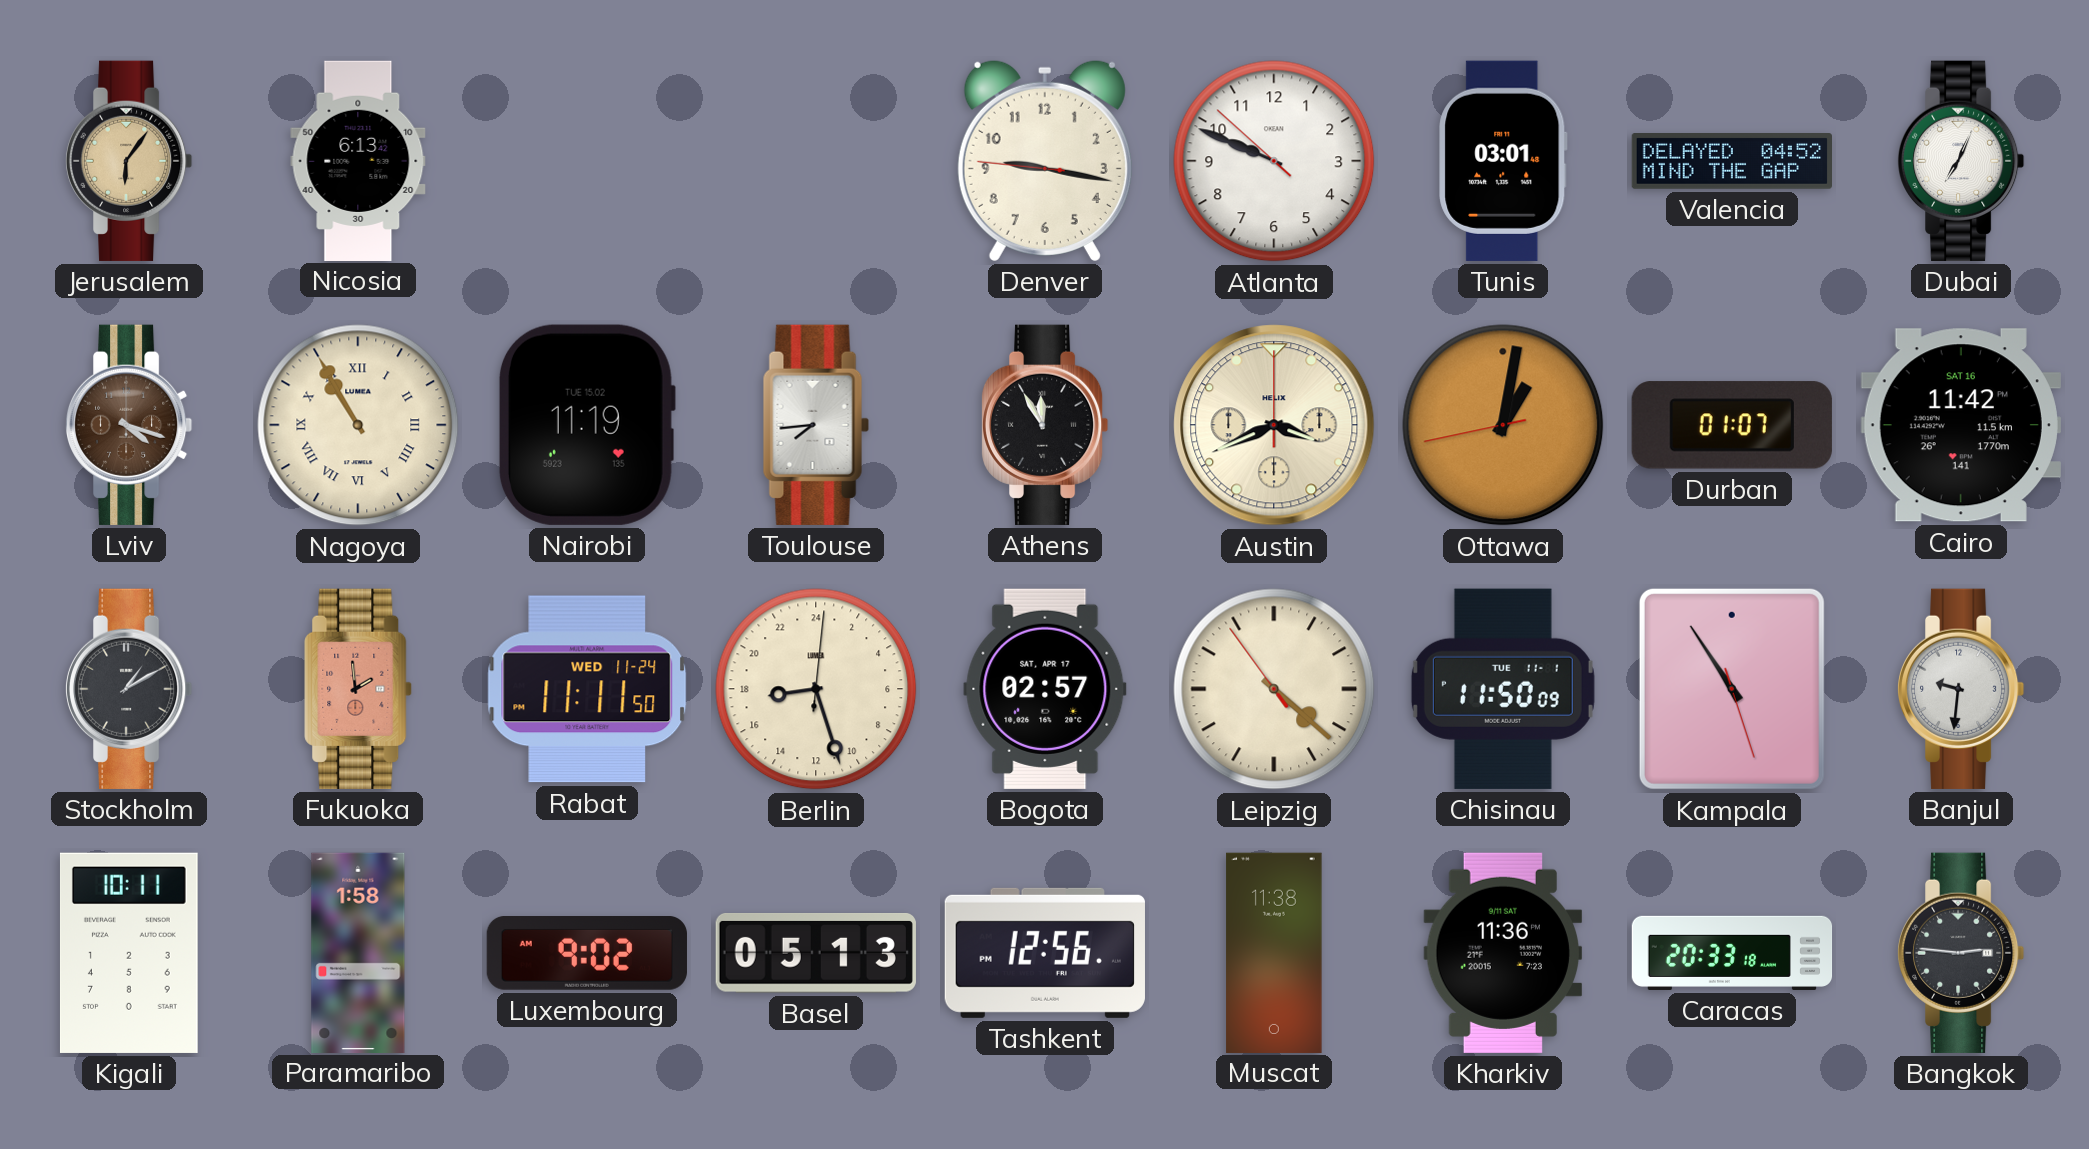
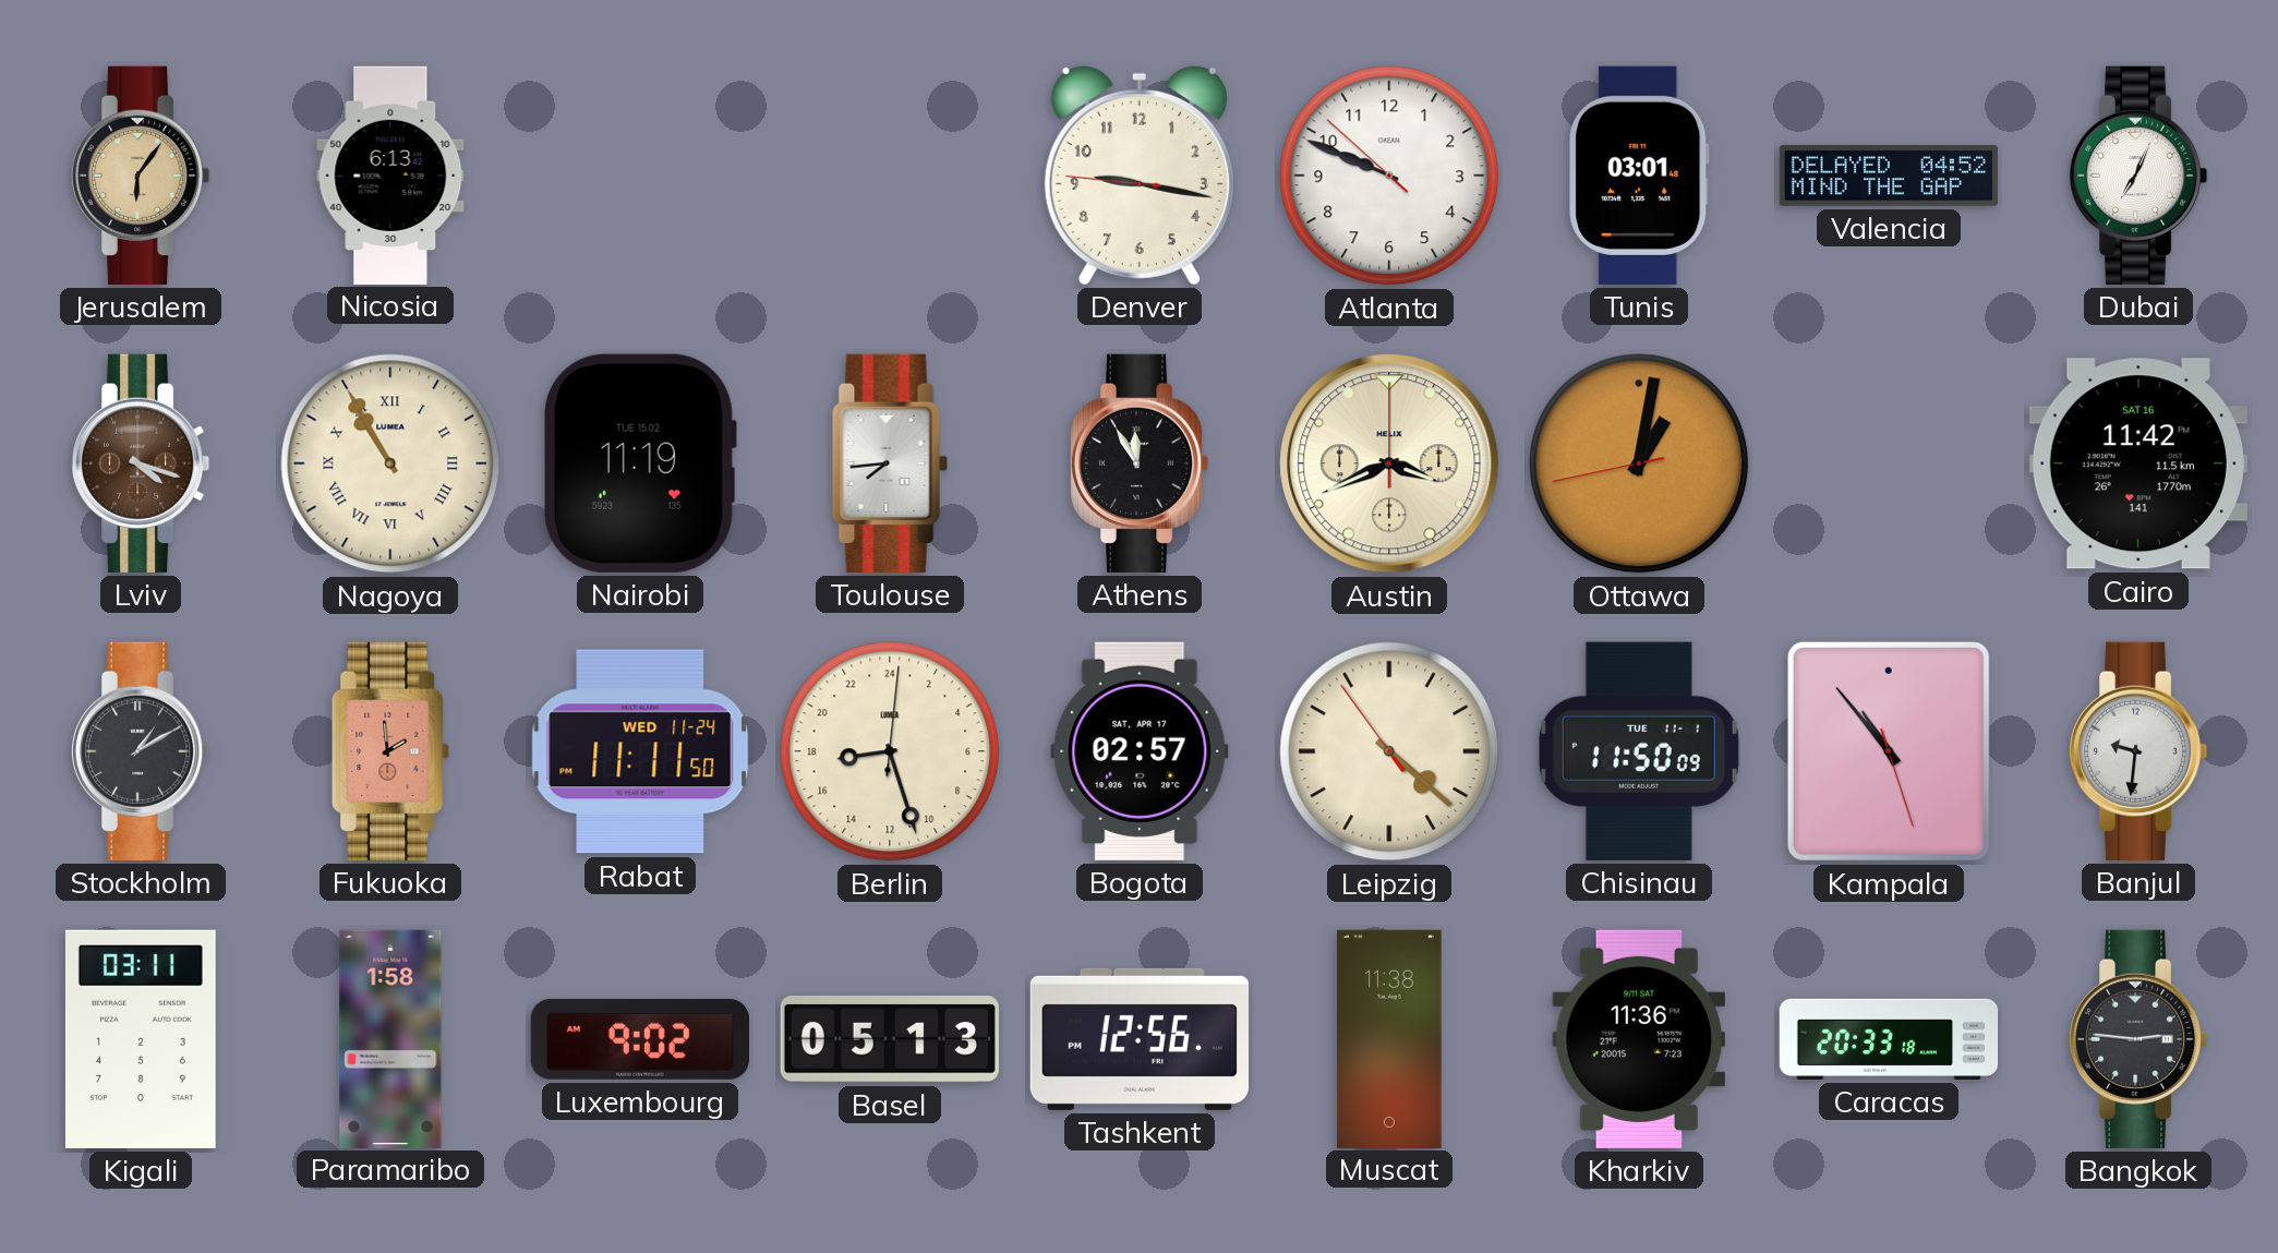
Durban: 01:07 -> none (1732, 425)
Kampala: 10:54 -> 10:53 (1889, 751)
Kigali: 10:11 -> 03:11 (141, 1039)
